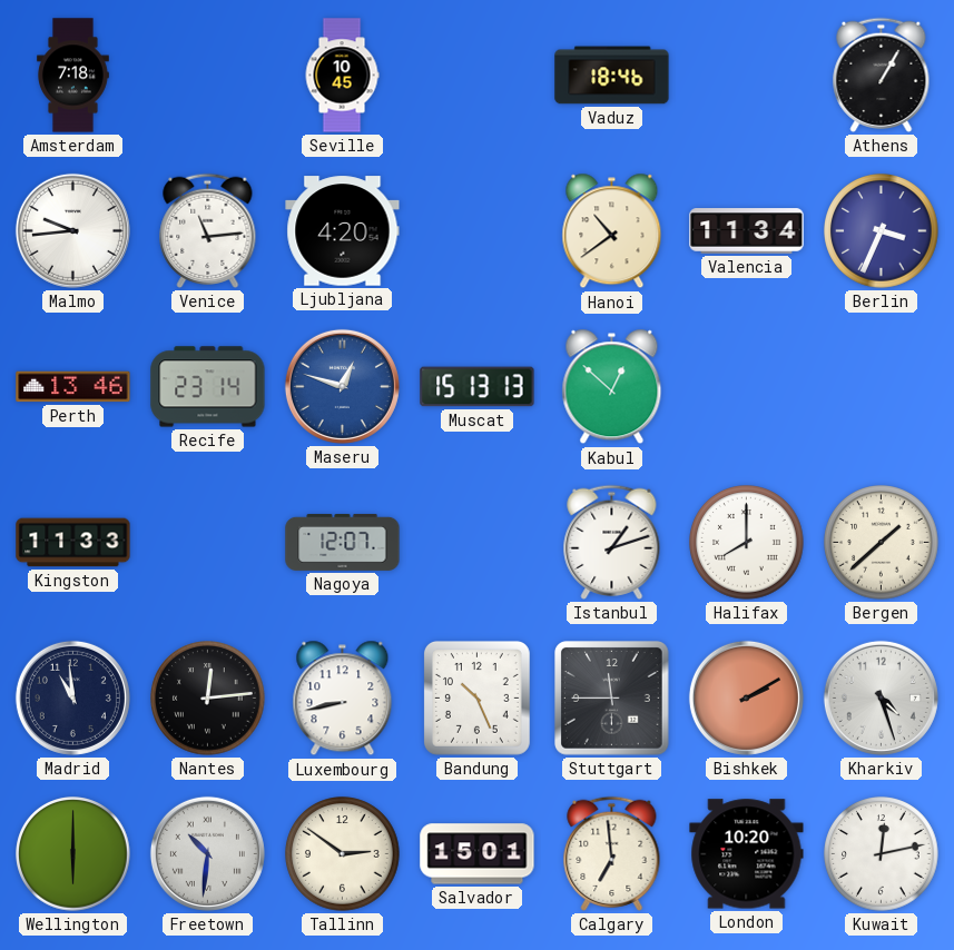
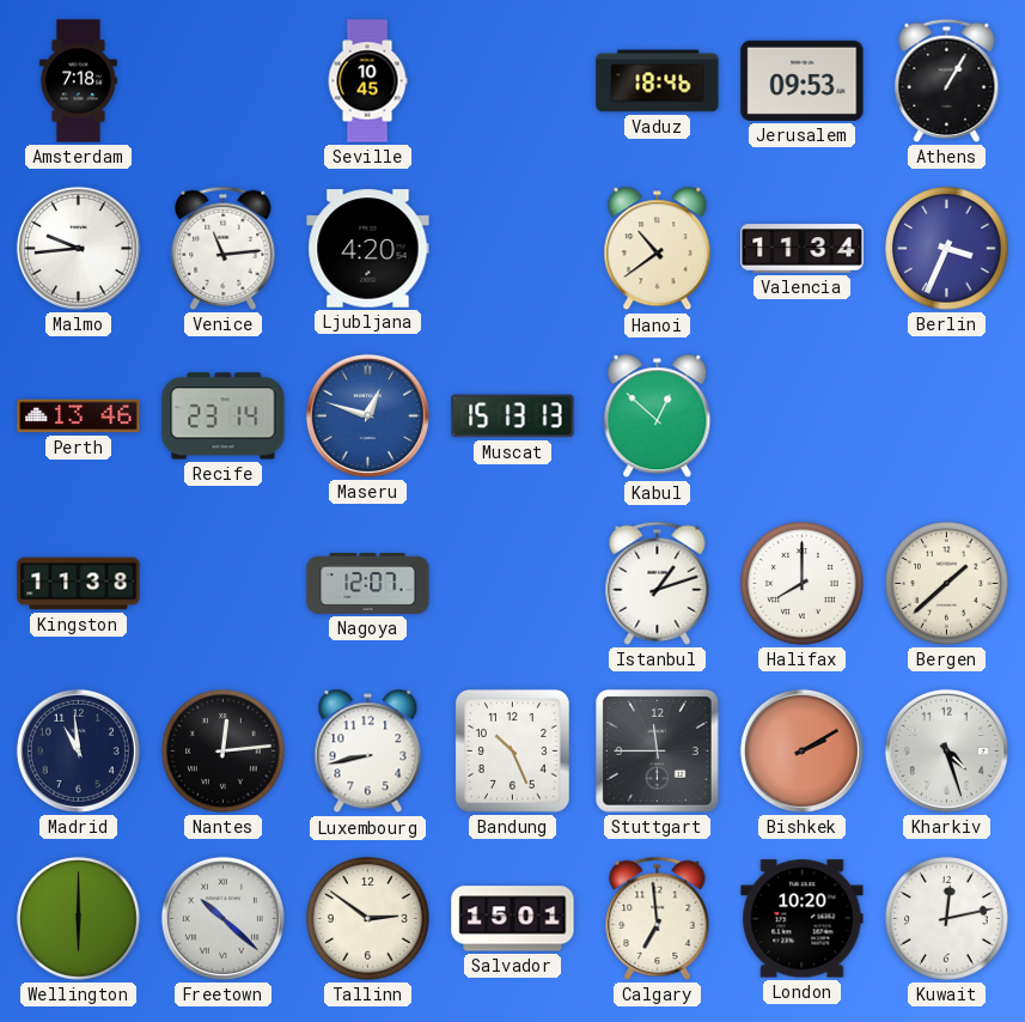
Jerusalem: none -> 09:53 (803, 80)
Kingston: 11:33 -> 11:38 (79, 584)
Freetown: 10:31 -> 10:22 (222, 918)
